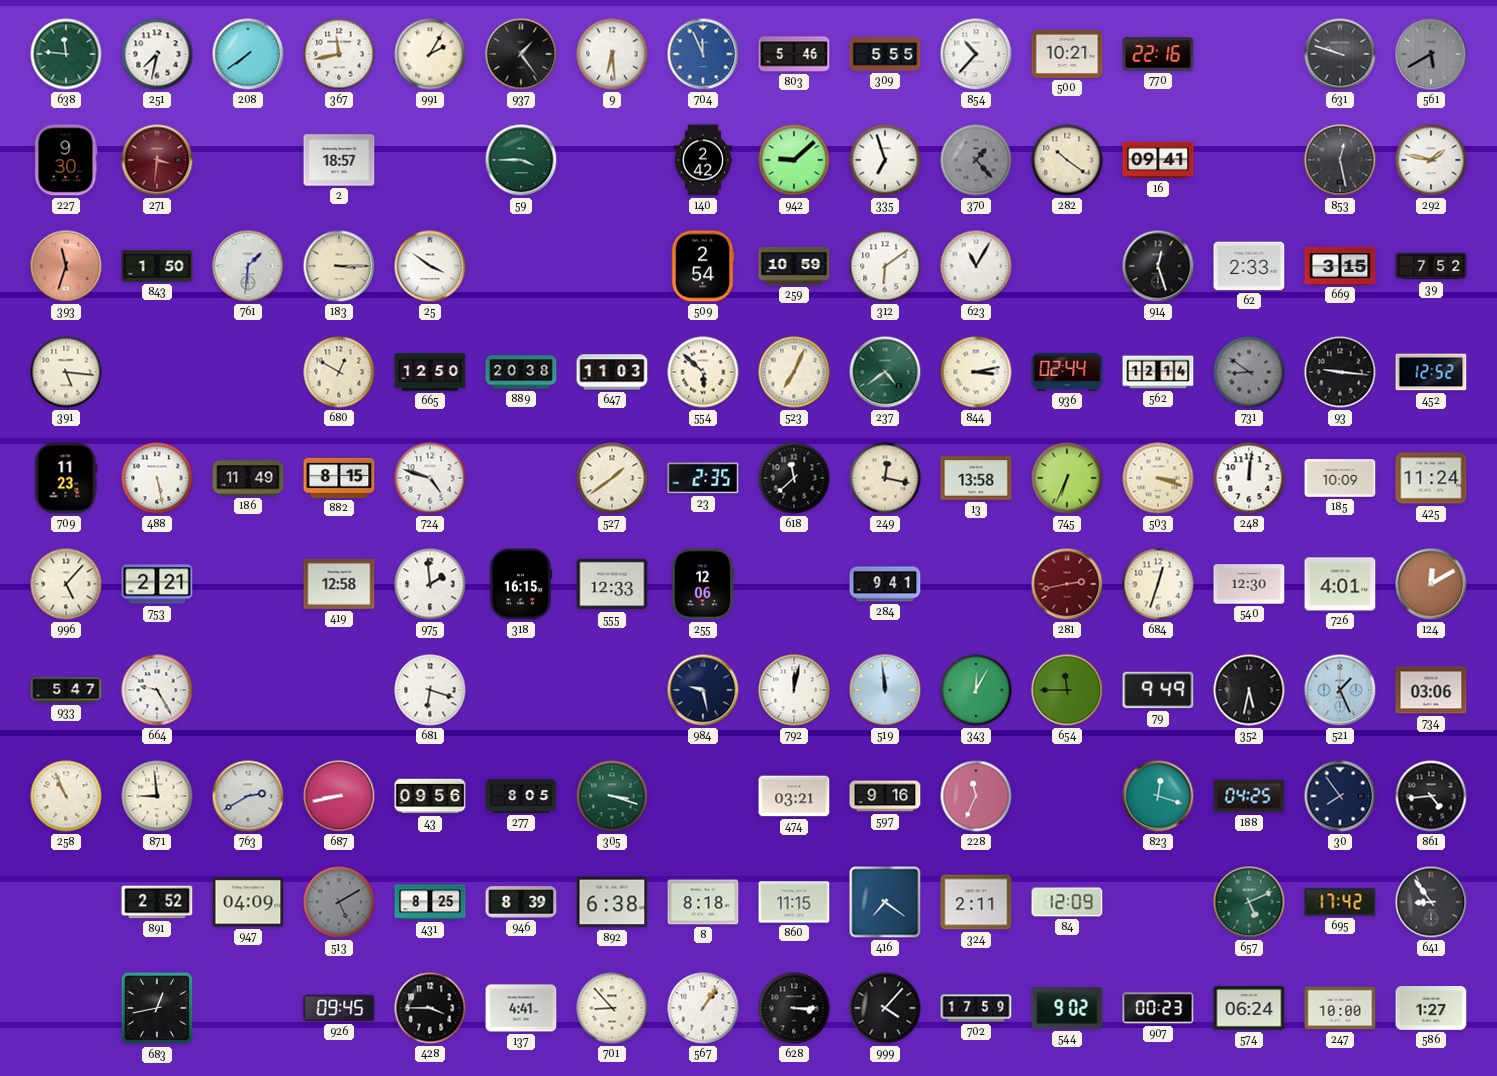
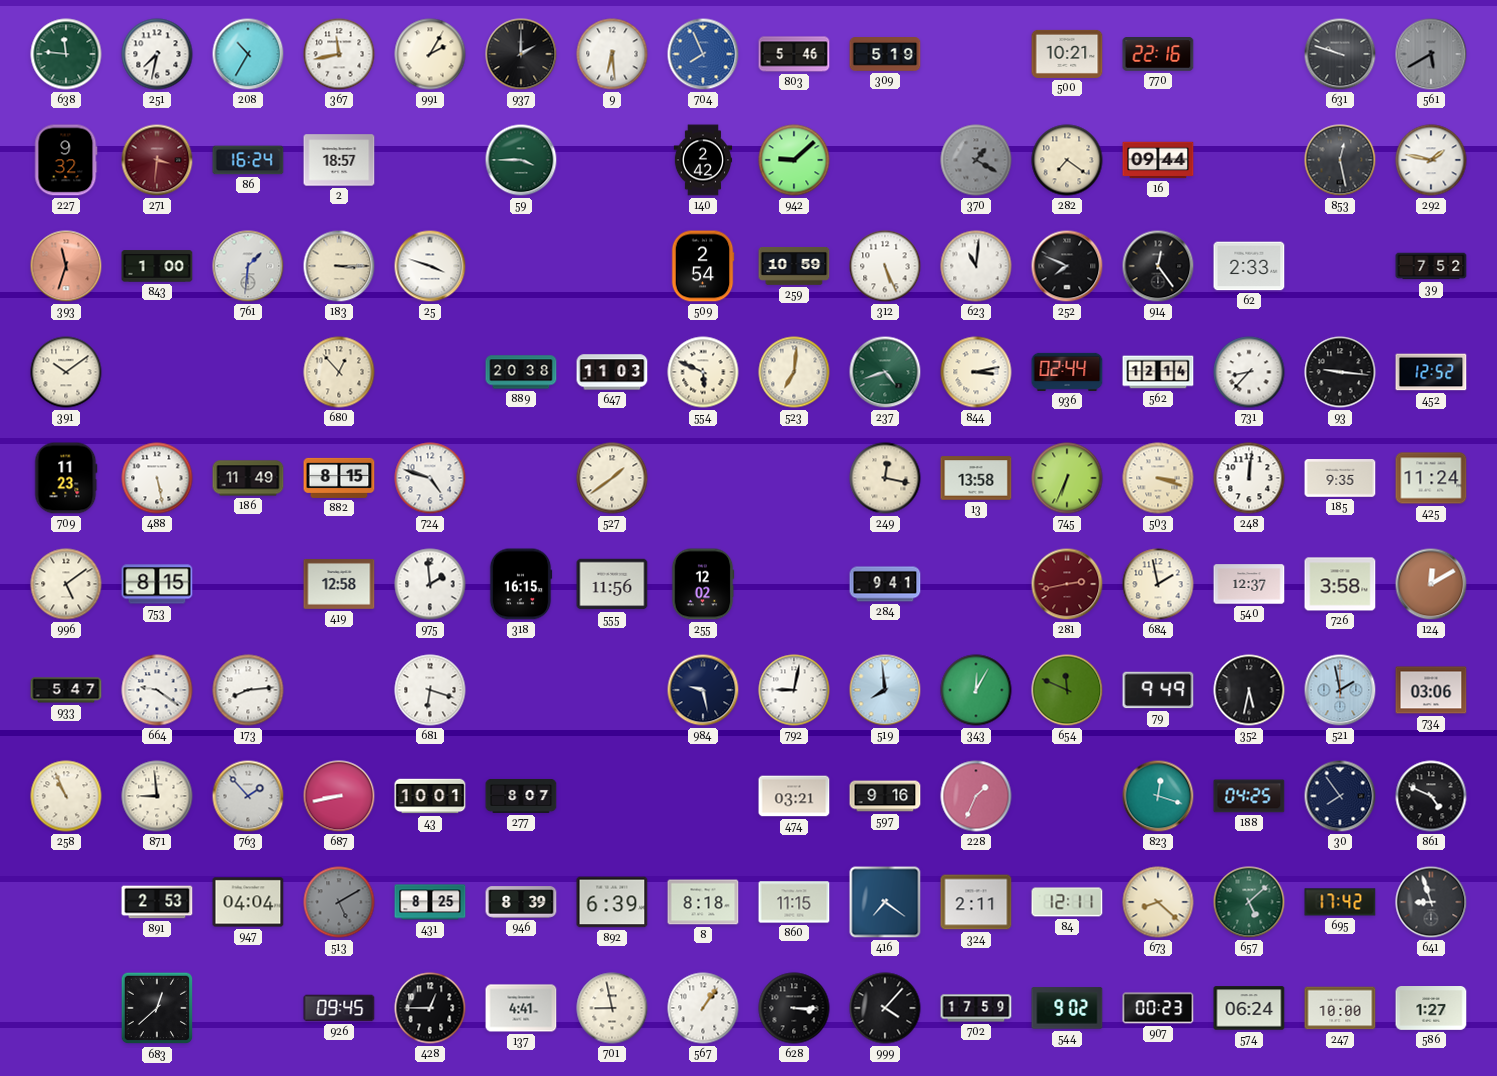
208: 7:39 -> 10:35 (248, 54)
937: 1:24 -> 2:00 (521, 54)
704: 11:56 -> 7:56 (703, 54)
309: 5:55 -> 5:19 (885, 54)
854: 10:37 -> none (976, 54)
227: 9:30 -> 9:32 (66, 160)
86: none -> 16:24 (248, 160)
335: 6:57 -> none (885, 160)
370: 1:23 -> 1:20 (976, 160)
282: 10:21 -> 7:21 (1067, 160)
16: 09:41 -> 09:44 (1158, 160)
843: 1:50 -> 1:00 (157, 266)
25: 3:51 -> 3:48 (430, 266)
312: 6:09 -> 5:26 (885, 266)
623: 11:05 -> 11:01 (976, 266)
252: none -> 7:49 (1067, 266)
914: 12:27 -> 12:24 (1158, 266)
669: 3:15 -> none (1340, 266)
391: 5:16 -> 10:09 (66, 372)
680: 12:50 -> 12:53 (339, 372)
665: 12:50 -> none (430, 372)
554: 5:52 -> 5:49 (703, 372)
523: 7:04 -> 7:01 (794, 372)
237: 4:39 -> 4:42 (885, 372)
731: 8:51 -> 8:37 (1249, 372)
731 dial: grey -> white (1249, 372)
23: 2:35 -> none (703, 478)
618: 11:38 -> none (794, 478)
185: 10:09 -> 9:35 (1340, 478)
996: 5:07 -> 5:09 (66, 584)
753: 2:21 -> 8:15 (157, 584)
555: 12:33 -> 11:56 (612, 584)
255: 12:06 -> 12:02 (703, 584)
684: 12:33 -> 1:58 (1158, 584)
540: 12:30 -> 12:37 (1249, 584)
726: 4:01 -> 3:58 (1340, 584)
664: 9:25 -> 9:21 (157, 690)
173: none -> 8:14 (248, 690)
792: 12:02 -> 9:02 (794, 690)
519: 11:59 -> 7:59 (885, 690)
654: 11:45 -> 11:49 (1067, 690)
521: 1:26 -> 1:58 (1340, 690)
763: 2:40 -> 1:53 (248, 796)
43: 09:56 -> 10:01 (430, 796)
277: 8:05 -> 8:07 (521, 796)
305: 3:18 -> none (612, 796)
228: 11:34 -> 1:34 (976, 796)
861: 4:44 -> 4:49 (1431, 796)
891: 2:52 -> 2:53 (157, 902)
947: 04:09 -> 04:04 (248, 902)
892: 6:38 -> 6:39 (612, 902)
84: 12:09 -> 12:11 (1067, 902)
673: none -> 8:22 (1158, 902)
657: 5:11 -> 5:08 (1249, 902)
641: 8:54 -> 8:57 (1431, 902)
683: 12:43 -> 12:38 (157, 1008)
428: 3:45 -> 12:45 (430, 1008)
701: 8:53 -> 8:58 (612, 1008)
